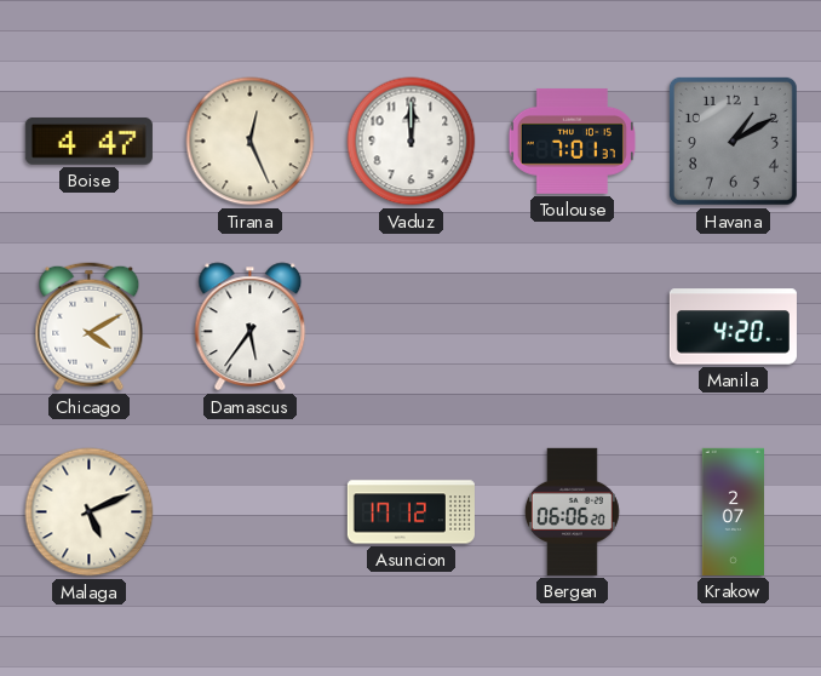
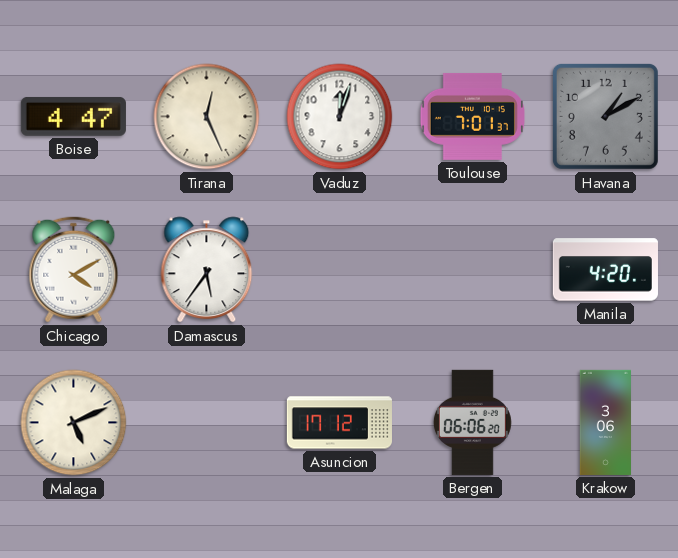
Vaduz: 12:00 -> 12:03 (340, 117)
Krakow: 2:07 -> 3:06 (606, 422)
